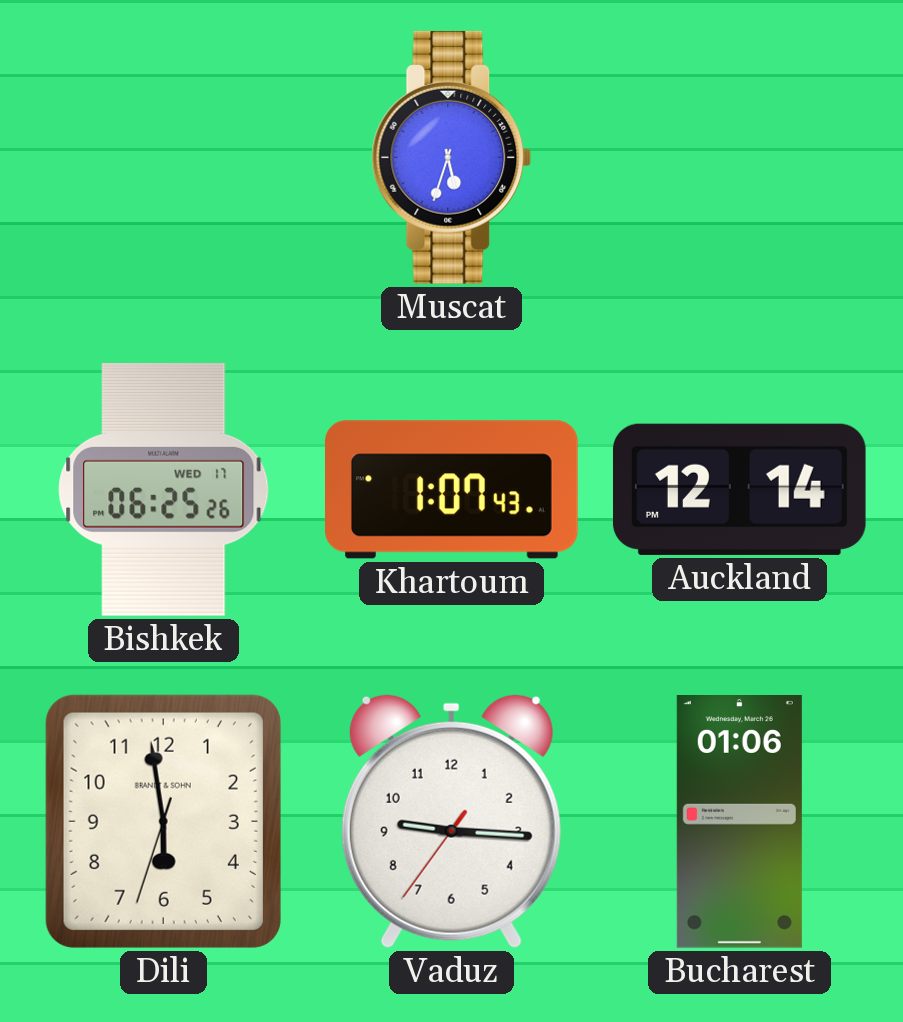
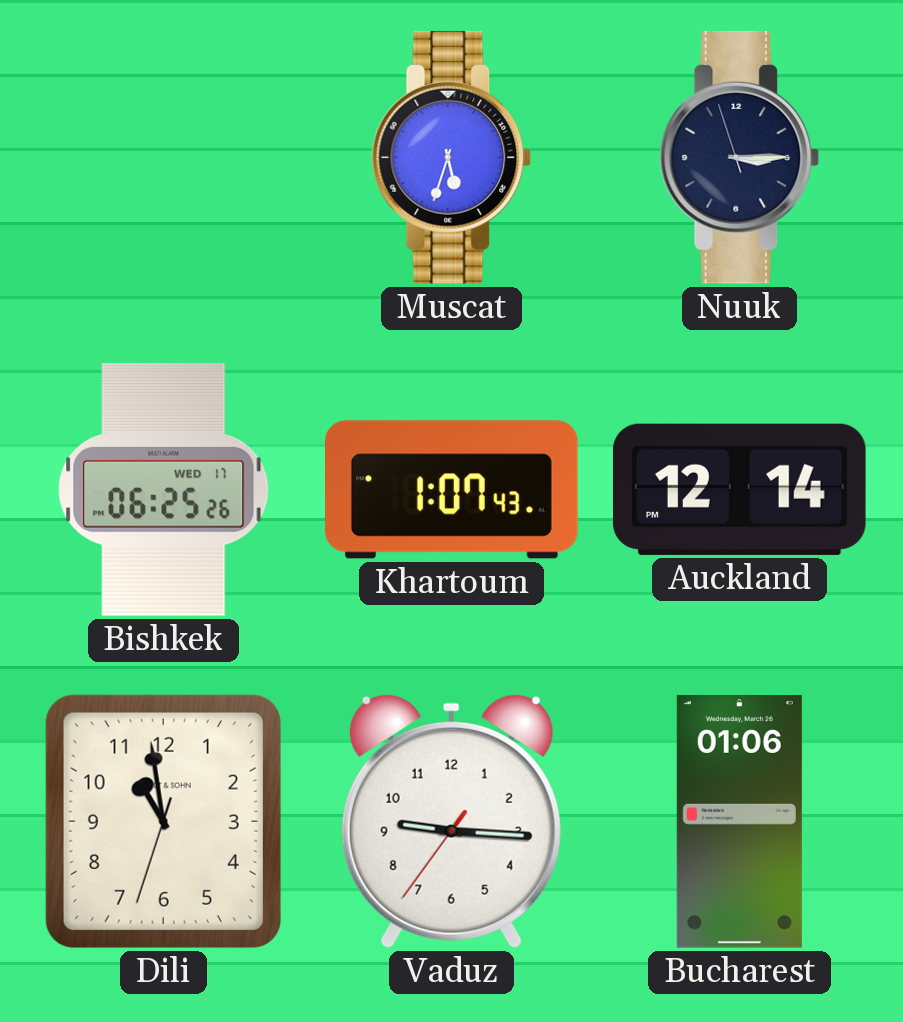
Nuuk: none -> 3:14 (740, 157)
Dili: 5:58 -> 10:58 (163, 821)
